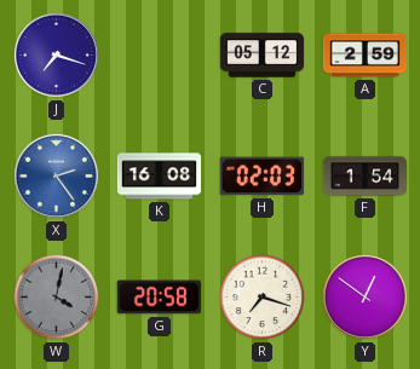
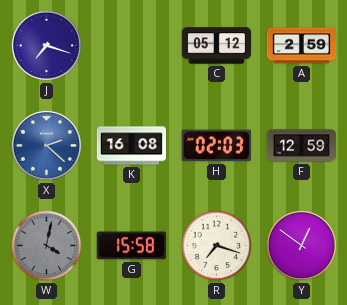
X: 2:24 -> 2:22 (46, 145)
F: 1:54 -> 12:59 (302, 146)
G: 20:58 -> 15:58 (131, 246)
